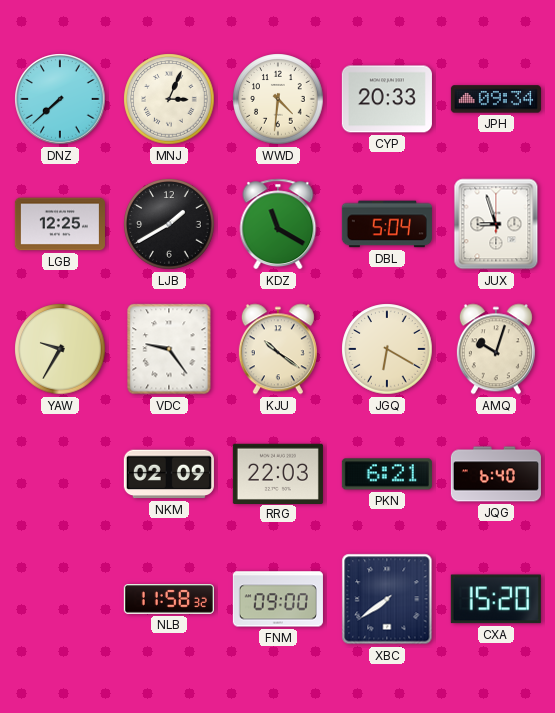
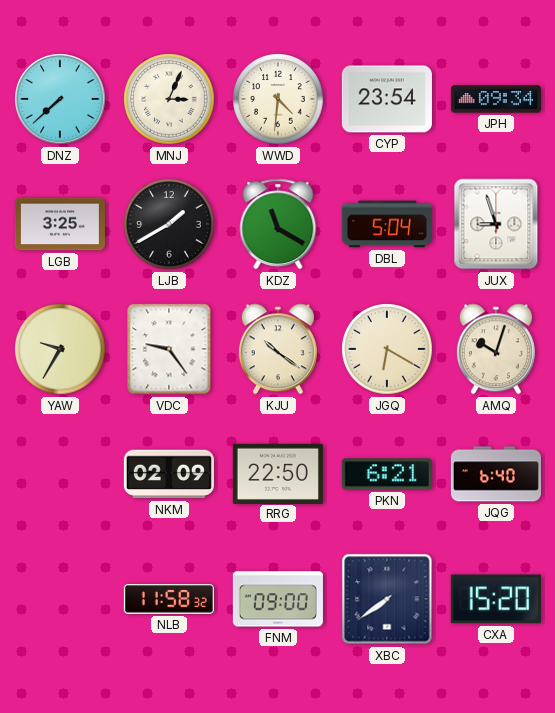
CYP: 20:33 -> 23:54 (387, 99)
LGB: 12:25 -> 3:25 (60, 224)
RRG: 22:03 -> 22:50 (278, 473)
